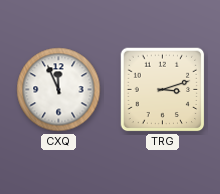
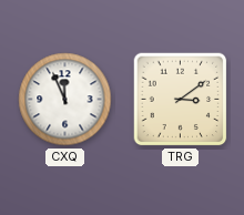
TRG: 3:12 -> 3:09 (181, 100)
